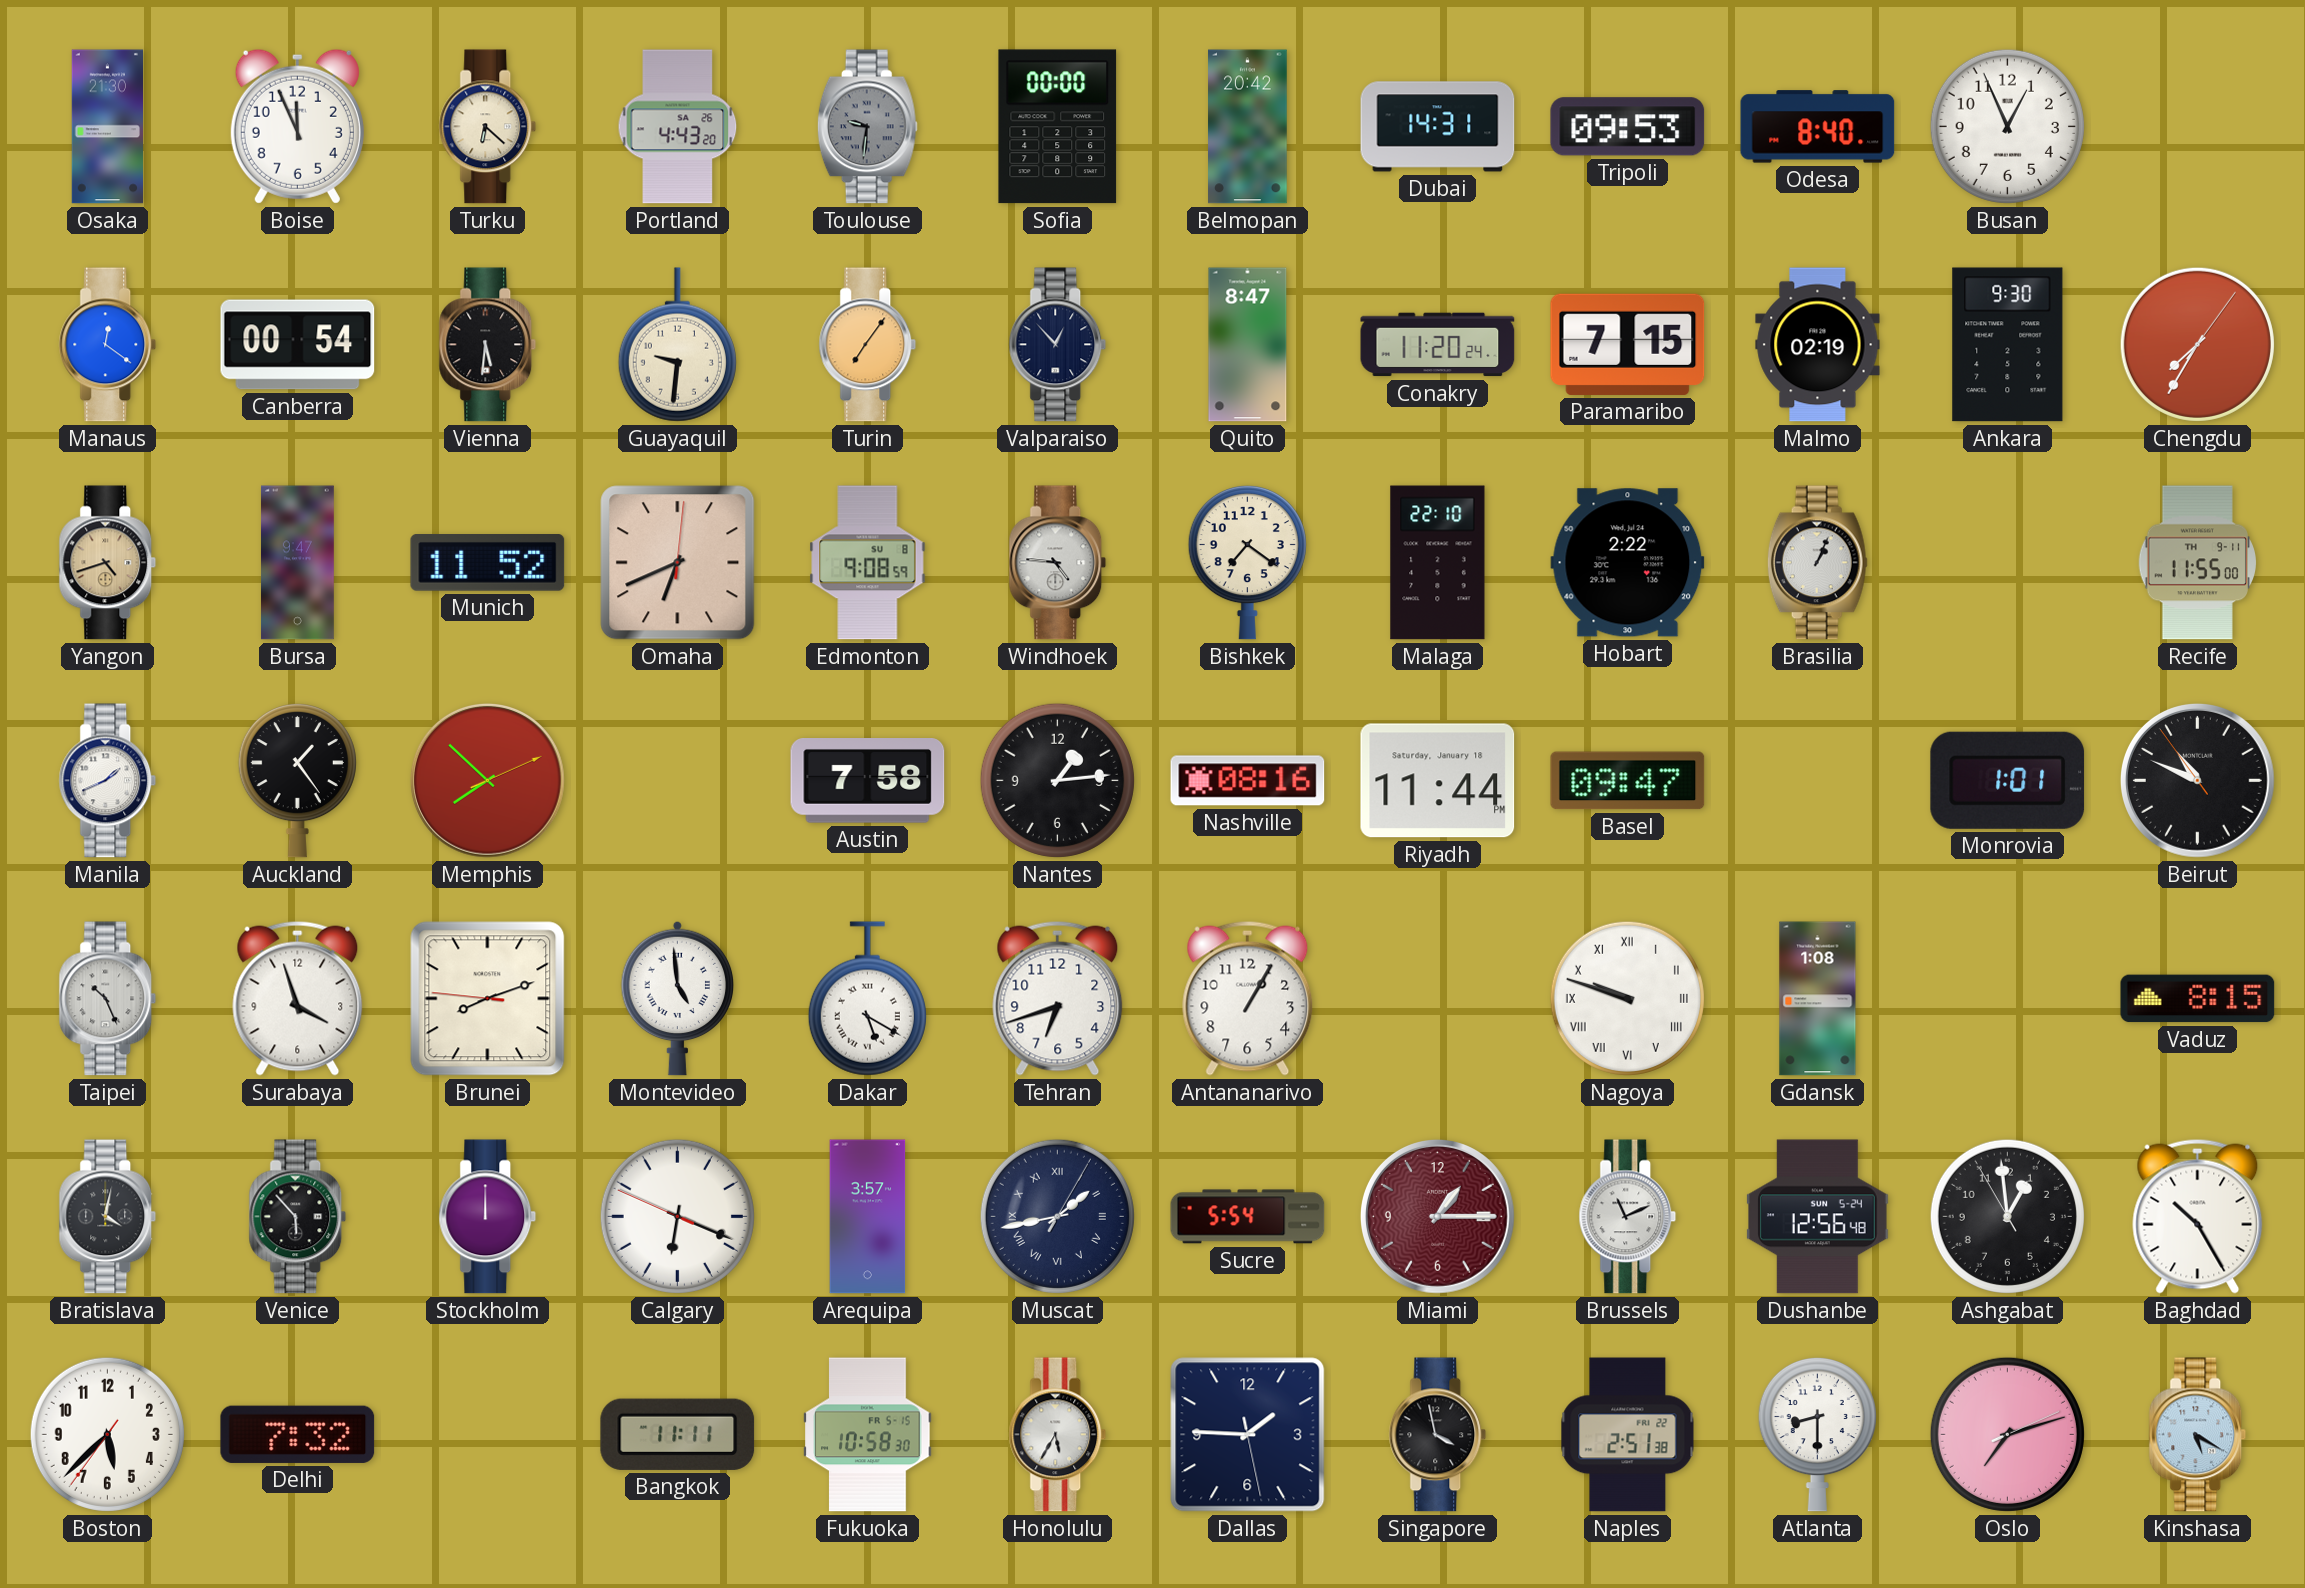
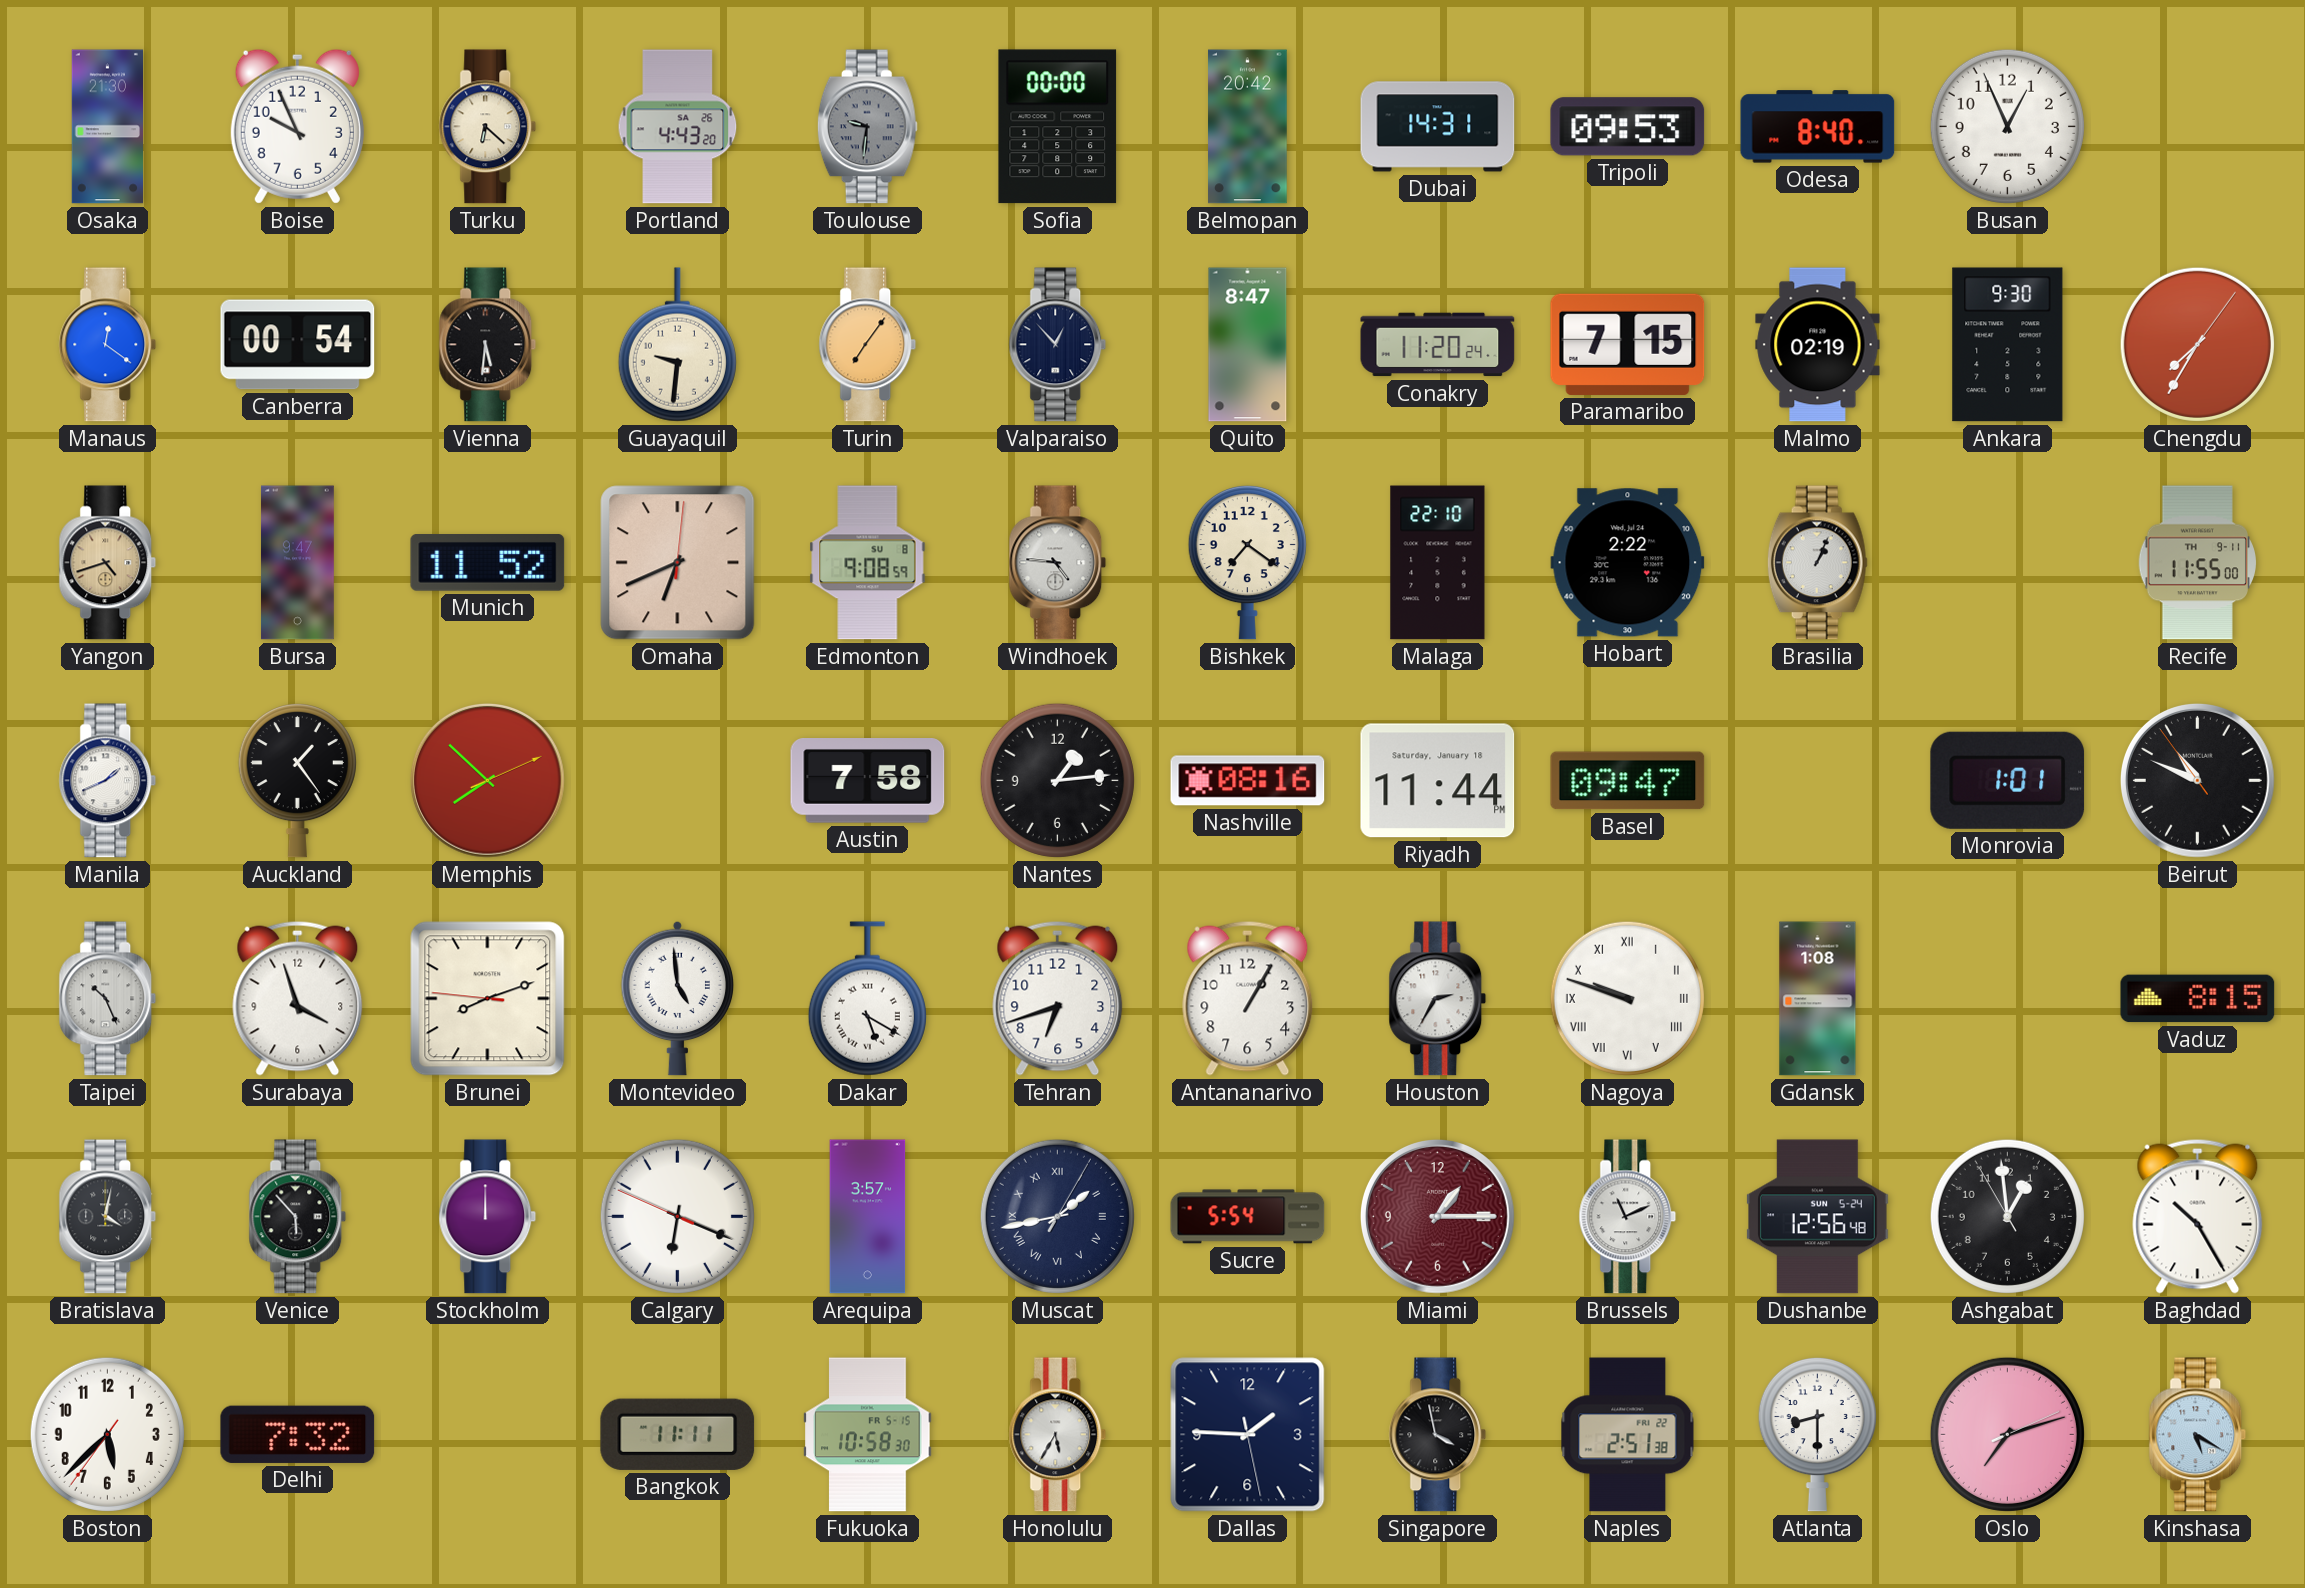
Boise: 11:56 -> 9:56 (297, 126)
Houston: none -> 2:35 (1438, 999)
